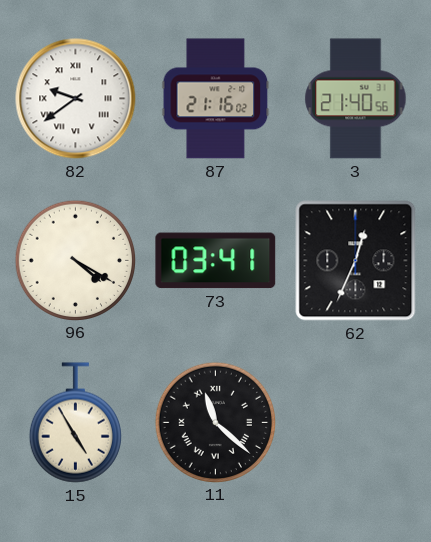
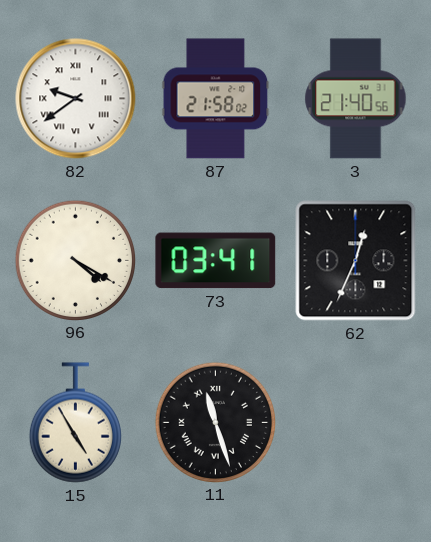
87: 21:16 -> 21:58 (216, 99)
11: 11:22 -> 11:27 (215, 422)
